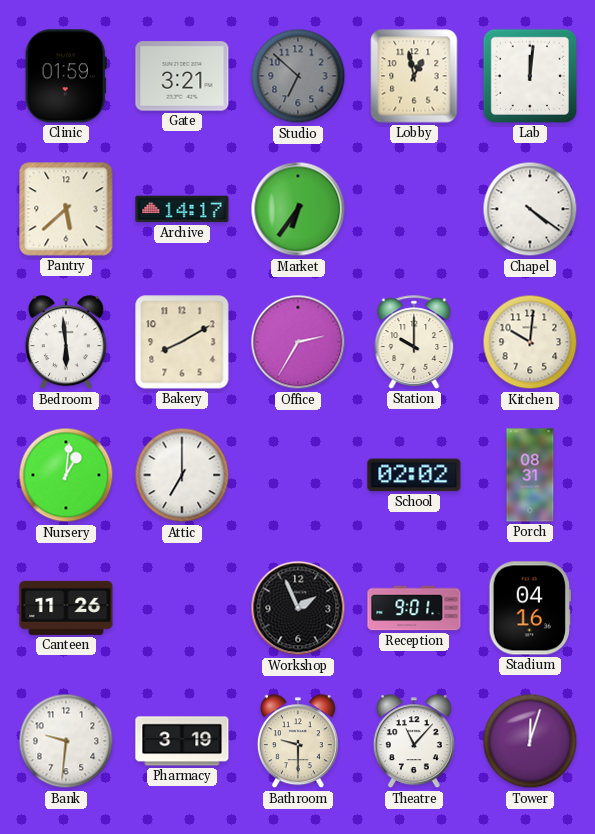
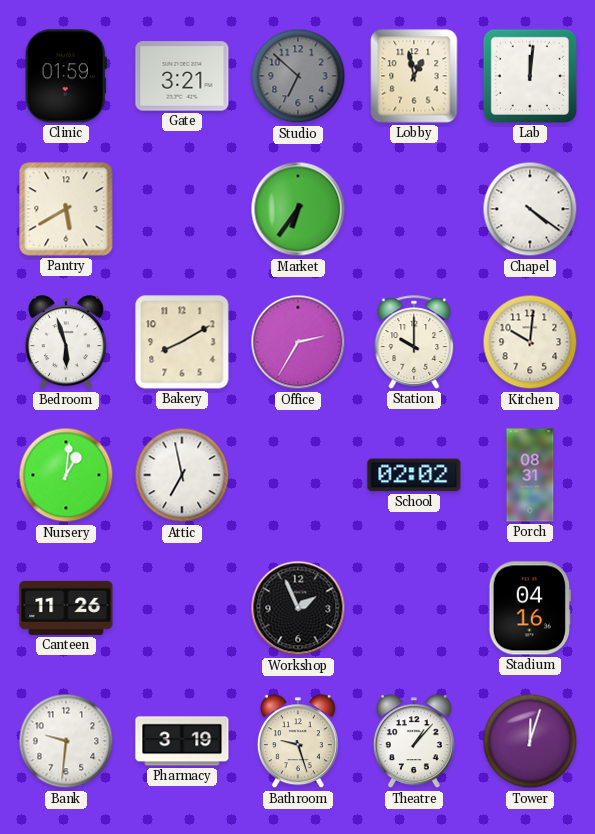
Pantry: 5:38 -> 5:40 (66, 209)
Archive: 14:17 -> none (182, 209)
Bedroom: 5:59 -> 5:57 (66, 343)
Attic: 7:00 -> 6:58 (182, 475)
Reception: 9:01 -> none (414, 608)
Bathroom: 9:30 -> 9:27 (298, 742)
Theatre: 11:07 -> 1:07 (414, 742)
